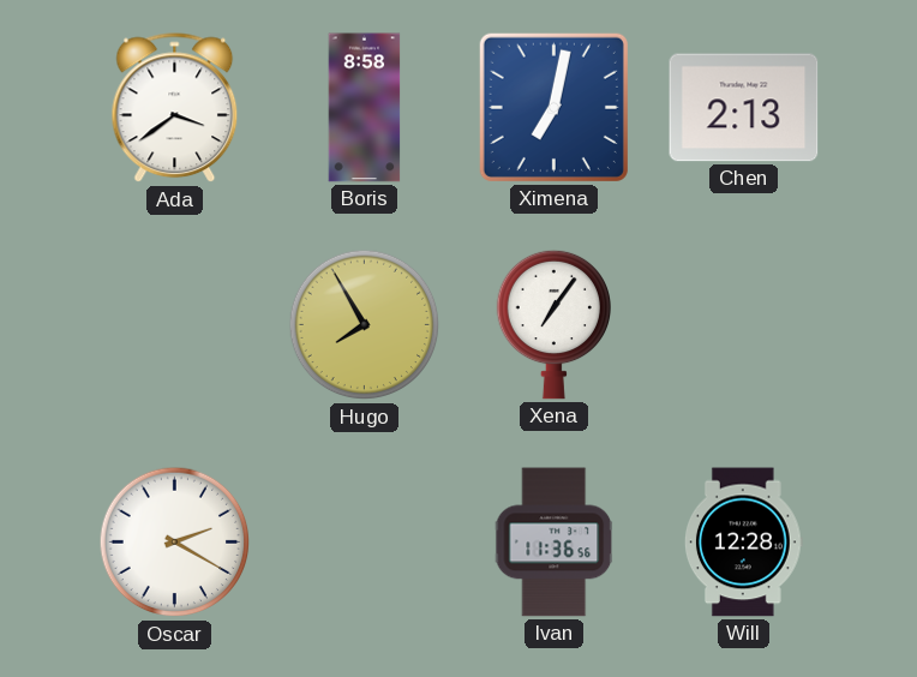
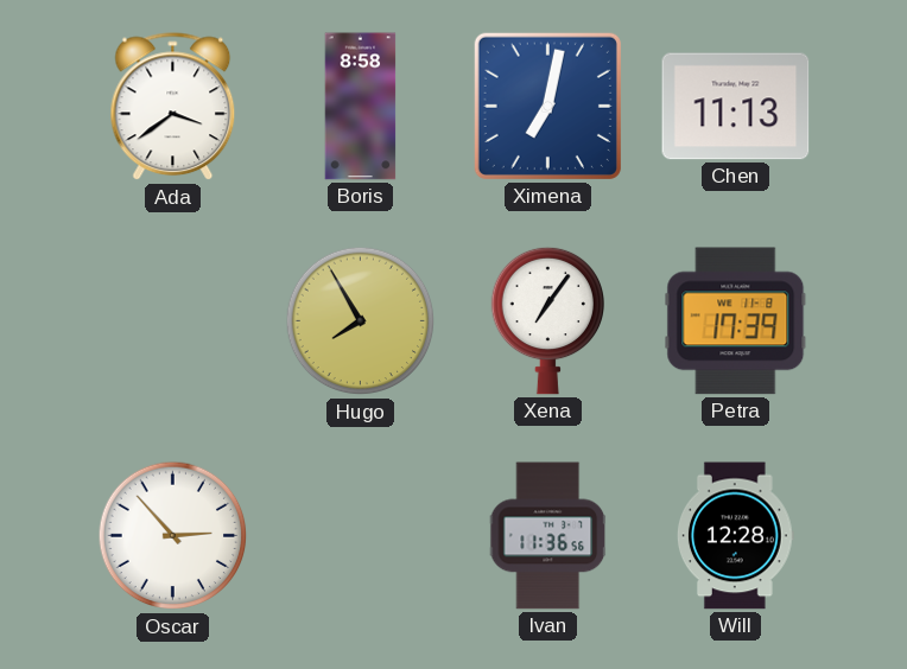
Chen: 2:13 -> 11:13 (736, 107)
Petra: none -> 17:39 (736, 321)
Oscar: 2:20 -> 2:53 (173, 536)
